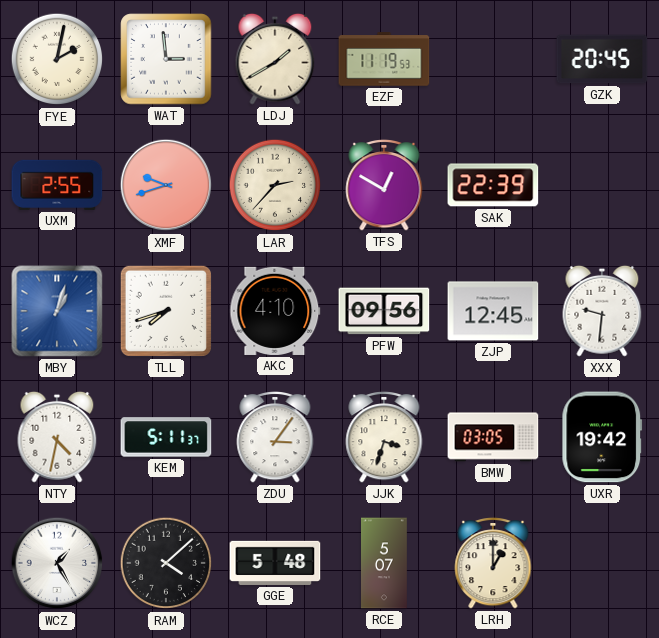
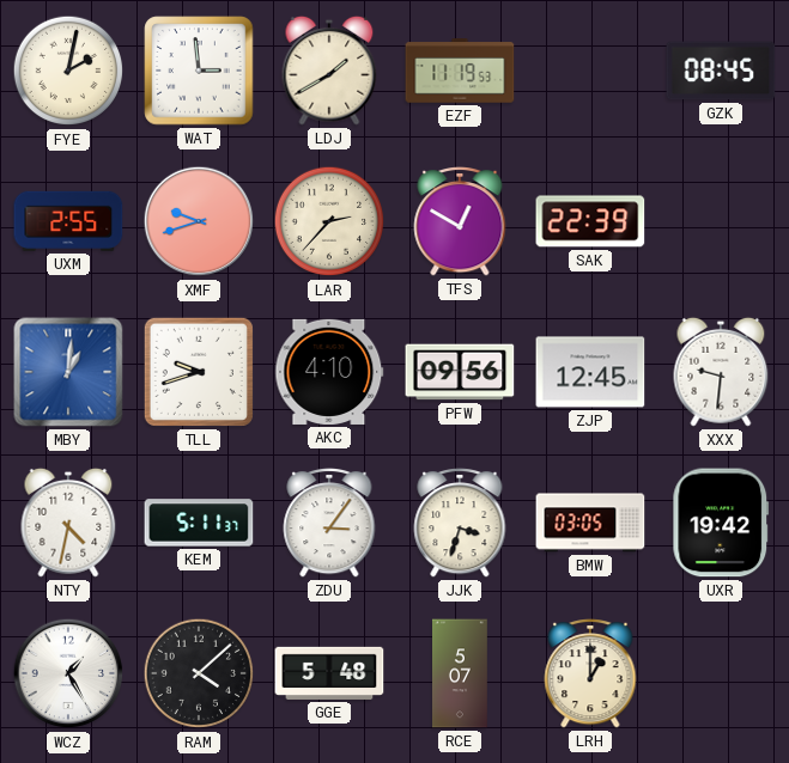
GZK: 20:45 -> 08:45 (721, 71)
MBY: 1:03 -> 1:01 (68, 372)
TLL: 7:42 -> 9:42 (199, 372)
